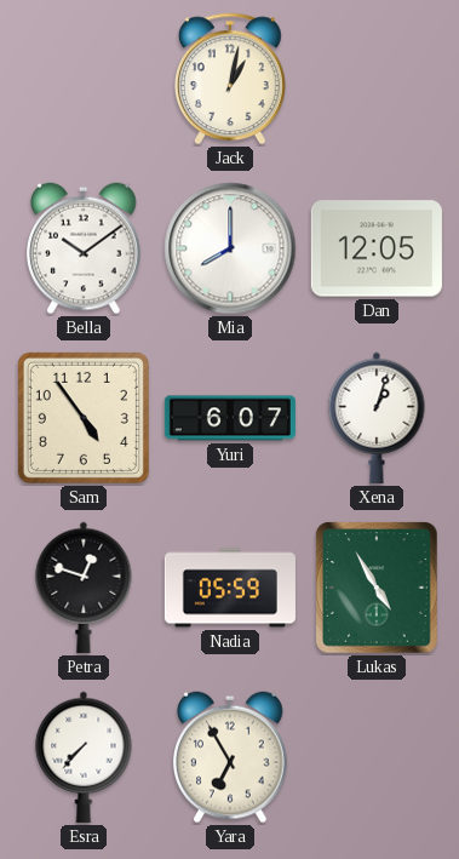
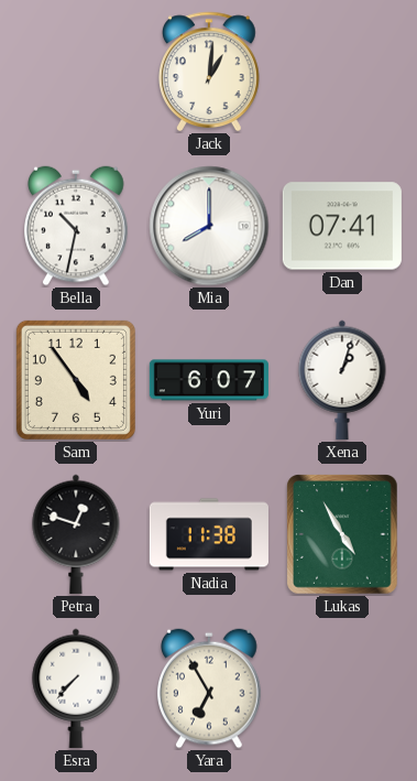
Jack: 1:02 -> 1:01 (209, 72)
Bella: 10:09 -> 10:32 (76, 226)
Dan: 12:05 -> 07:41 (342, 226)
Nadia: 05:59 -> 11:38 (209, 534)
